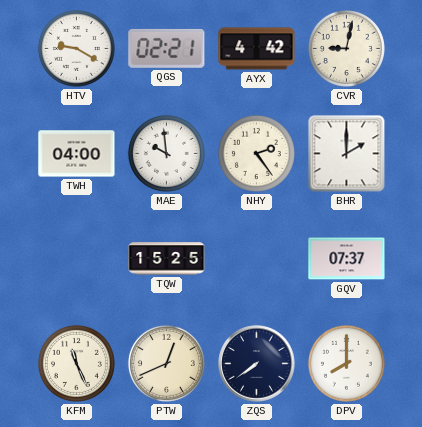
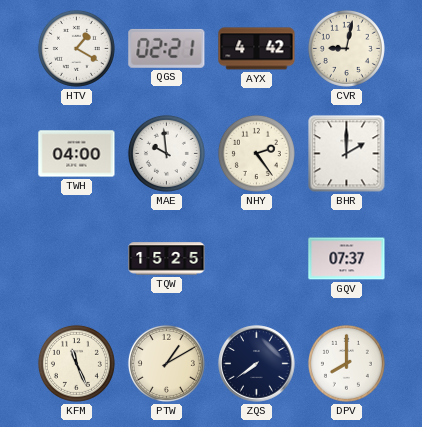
HTV: 9:20 -> 1:20 (76, 48)
PTW: 12:41 -> 1:10 (166, 363)
